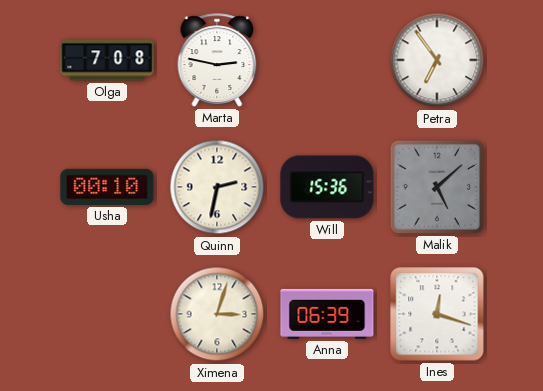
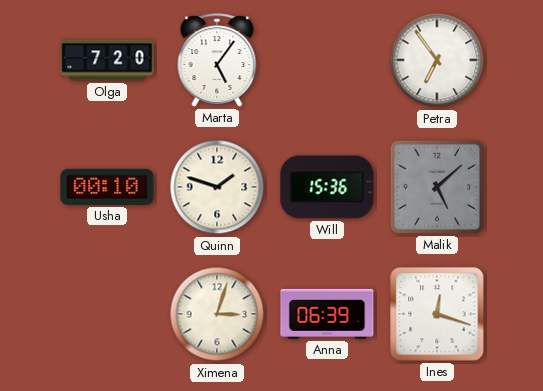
Olga: 7:08 -> 7:20 (107, 60)
Marta: 2:47 -> 5:06 (217, 60)
Quinn: 2:32 -> 1:48 (217, 187)
